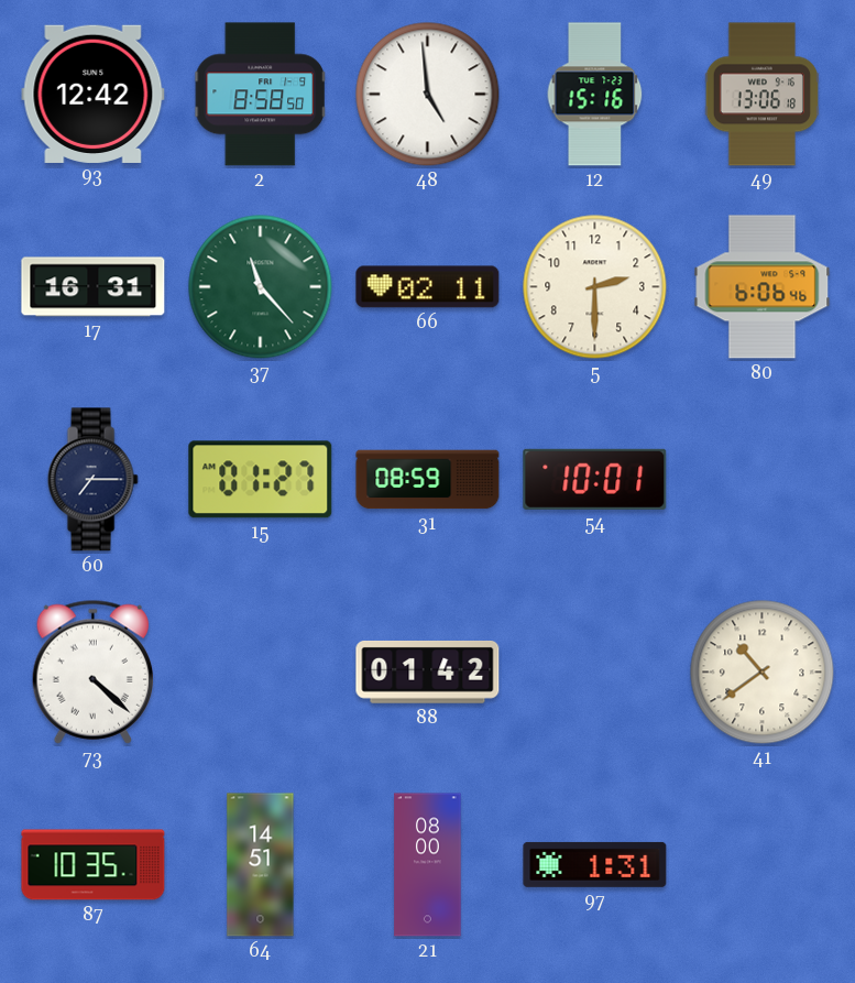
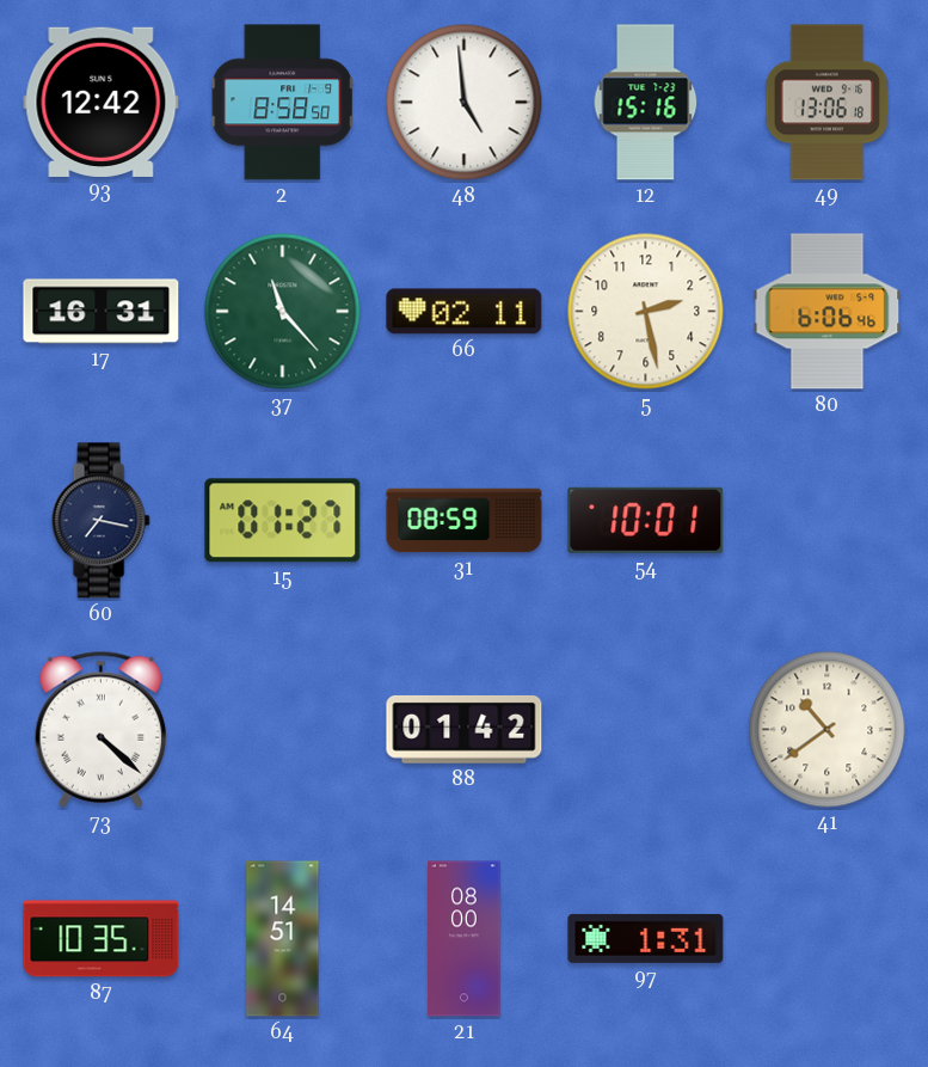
5: 2:30 -> 2:28 (646, 312)
60: 7:15 -> 7:17 (100, 521)
